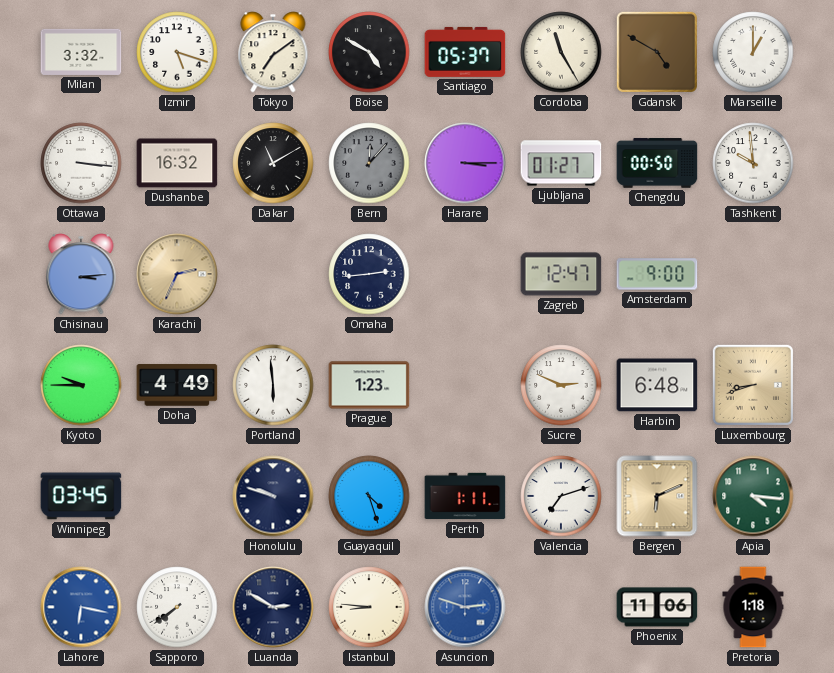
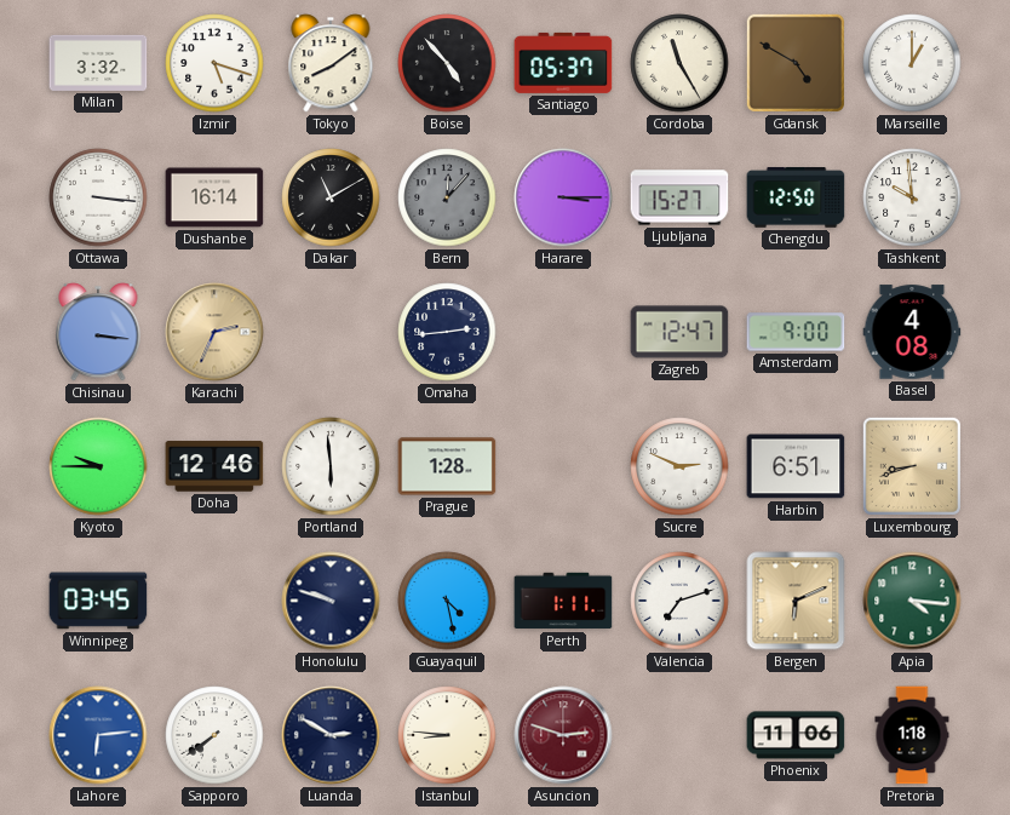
Tokyo: 7:09 -> 8:09 (331, 63)
Boise: 4:50 -> 4:53 (447, 63)
Dushanbe: 16:32 -> 16:14 (214, 197)
Ljubljana: 01:27 -> 15:27 (679, 197)
Chengdu: 00:50 -> 12:50 (796, 197)
Chisinau: 3:14 -> 3:16 (98, 332)
Basel: none -> 4:08 (912, 332)
Doha: 4:49 -> 12:46 (214, 466)
Prague: 1:23 -> 1:28 (447, 466)
Harbin: 6:48 -> 6:51 (796, 466)
Guayaquil: 4:27 -> 4:28 (447, 601)
Lahore: 6:17 -> 6:14 (98, 735)
Asuncion dial: blue -> burgundy (563, 735)
